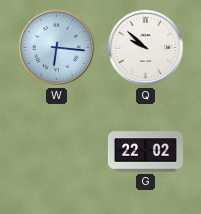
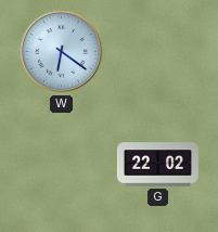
W: 6:16 -> 6:21 (62, 52)
Q: 9:52 -> none (146, 48)
